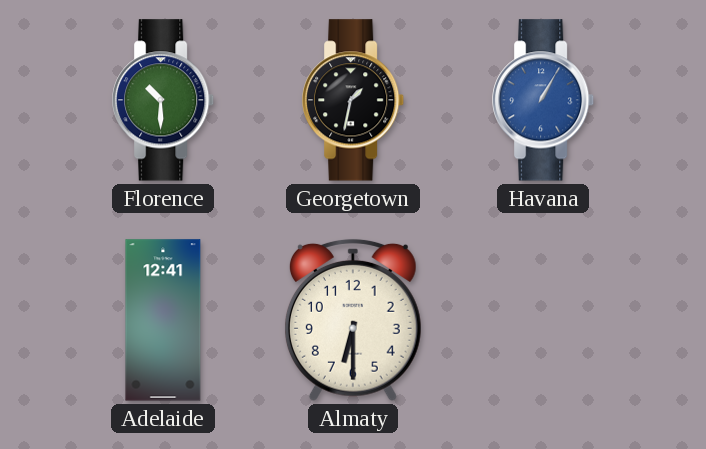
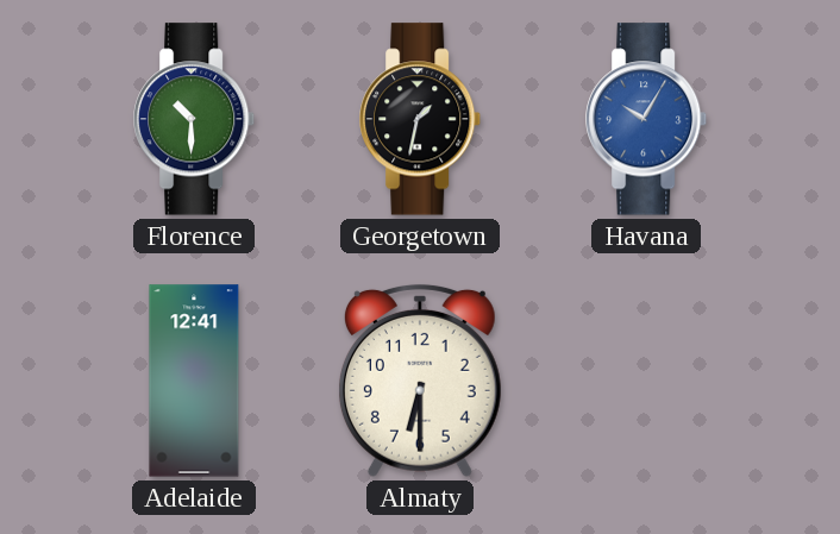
Havana: 1:05 -> 10:05 (647, 119)
